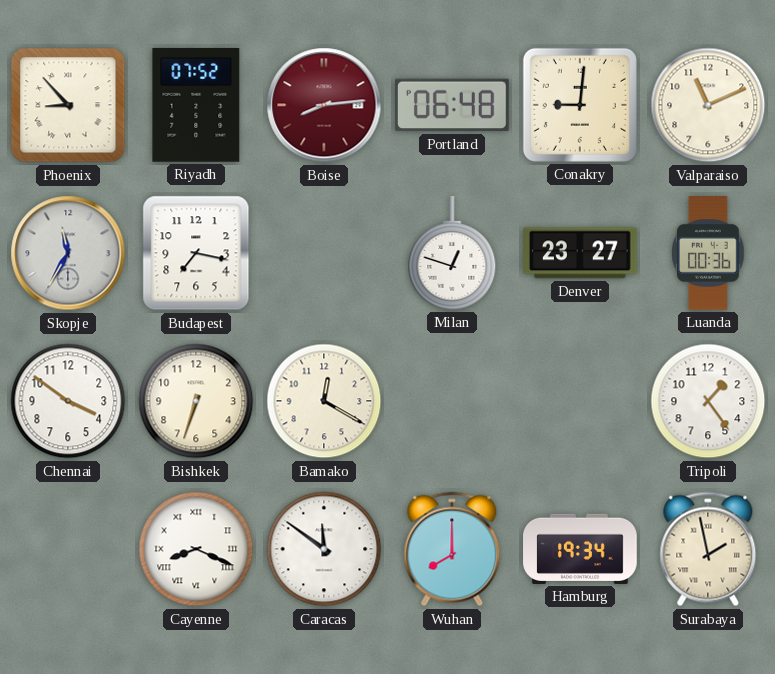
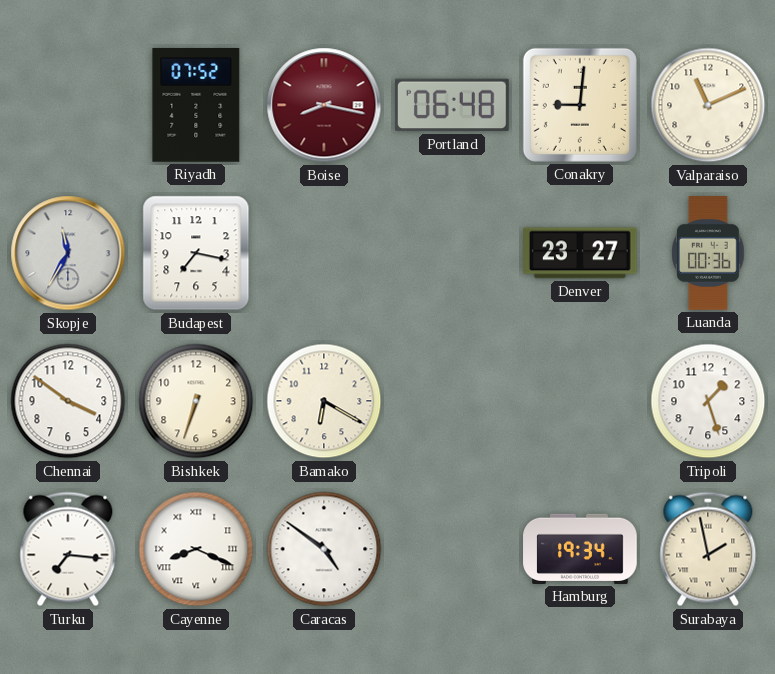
Phoenix: 8:53 -> none (68, 105)
Boise: 8:14 -> 8:17 (324, 105)
Milan: 12:48 -> none (452, 254)
Bamako: 12:20 -> 6:20 (324, 401)
Tripoli: 1:24 -> 1:27 (708, 401)
Turku: none -> 7:16 (68, 549)
Caracas: 11:51 -> 4:51 (324, 549)
Wuhan: 8:00 -> none (452, 549)
